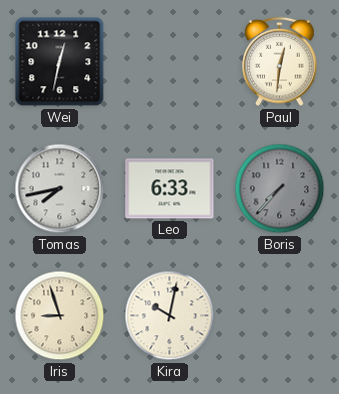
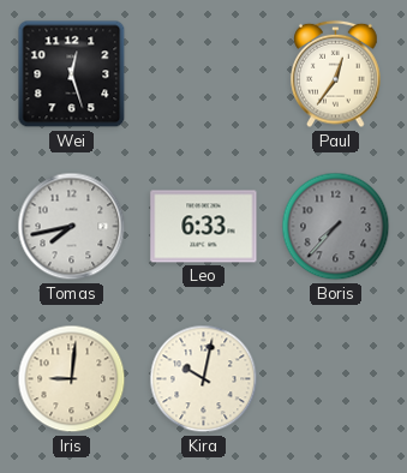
Wei: 12:32 -> 12:27 (72, 74)
Paul: 12:31 -> 12:36 (336, 74)
Iris: 8:57 -> 9:01 (72, 379)
